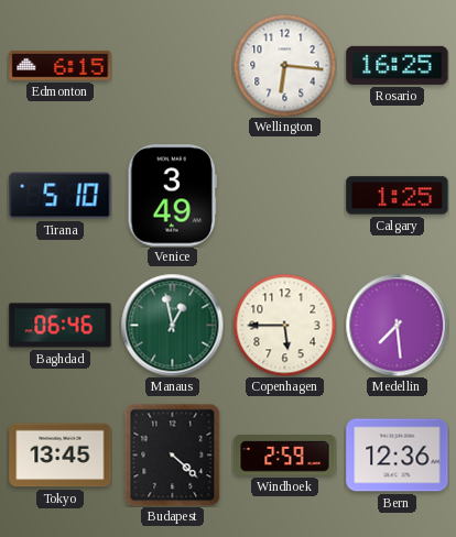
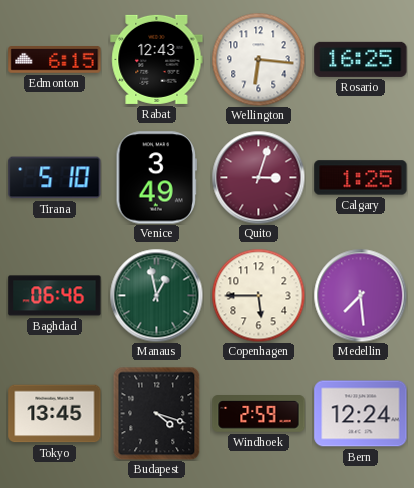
Rabat: none -> 12:43 (157, 59)
Quito: none -> 3:03 (258, 177)
Budapest: 4:22 -> 4:18 (157, 413)
Bern: 12:36 -> 12:24 (361, 414)
